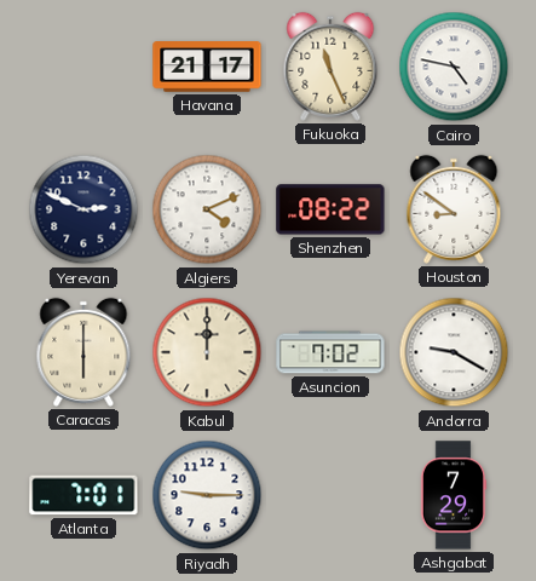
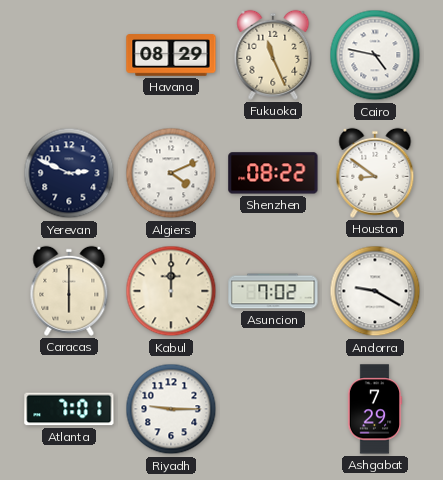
Havana: 21:17 -> 08:29 (171, 55)
